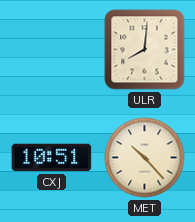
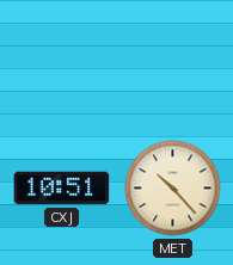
ULR: 8:01 -> none (145, 50)
